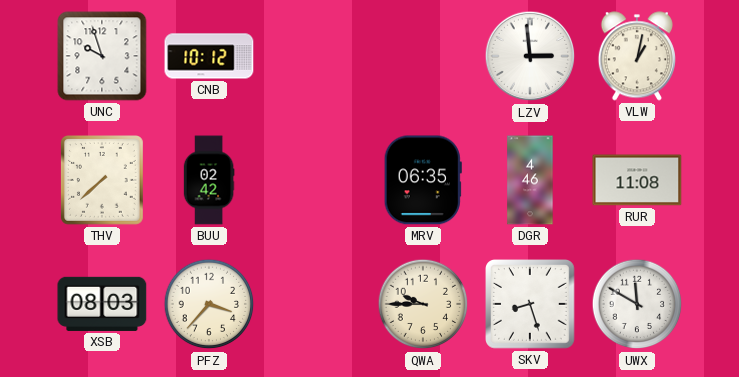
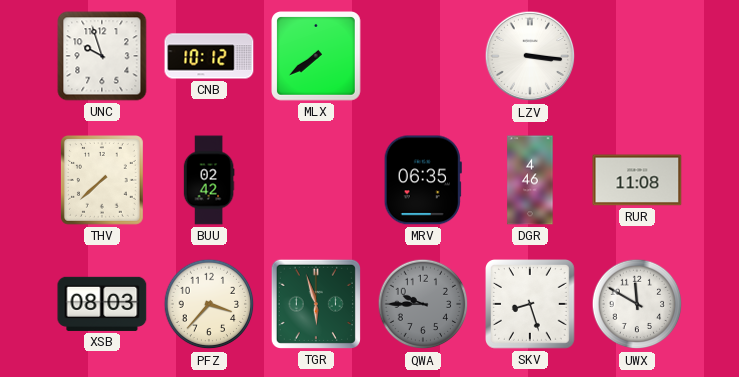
MLX: none -> 7:39 (317, 57)
LZV: 2:59 -> 3:16 (530, 56)
VLW: 1:02 -> none (637, 56)
TGR: none -> 5:57 (316, 304)
QWA dial: cream -> grey (423, 304)
